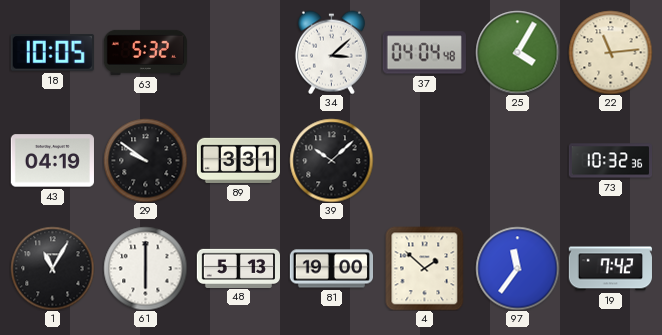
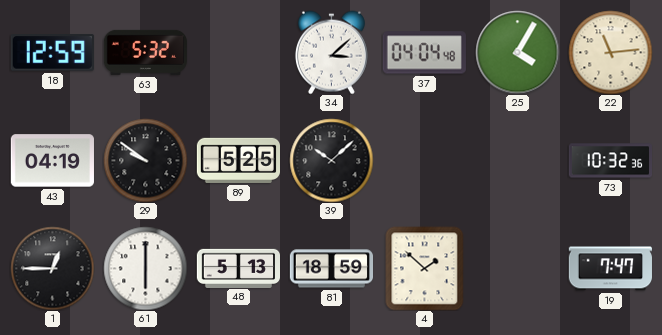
18: 10:05 -> 12:59 (52, 53)
89: 3:31 -> 5:25 (238, 160)
1: 11:05 -> 12:45 (52, 268)
81: 19:00 -> 18:59 (331, 269)
97: 11:36 -> none (517, 268)
19: 7:42 -> 7:47 (610, 269)
